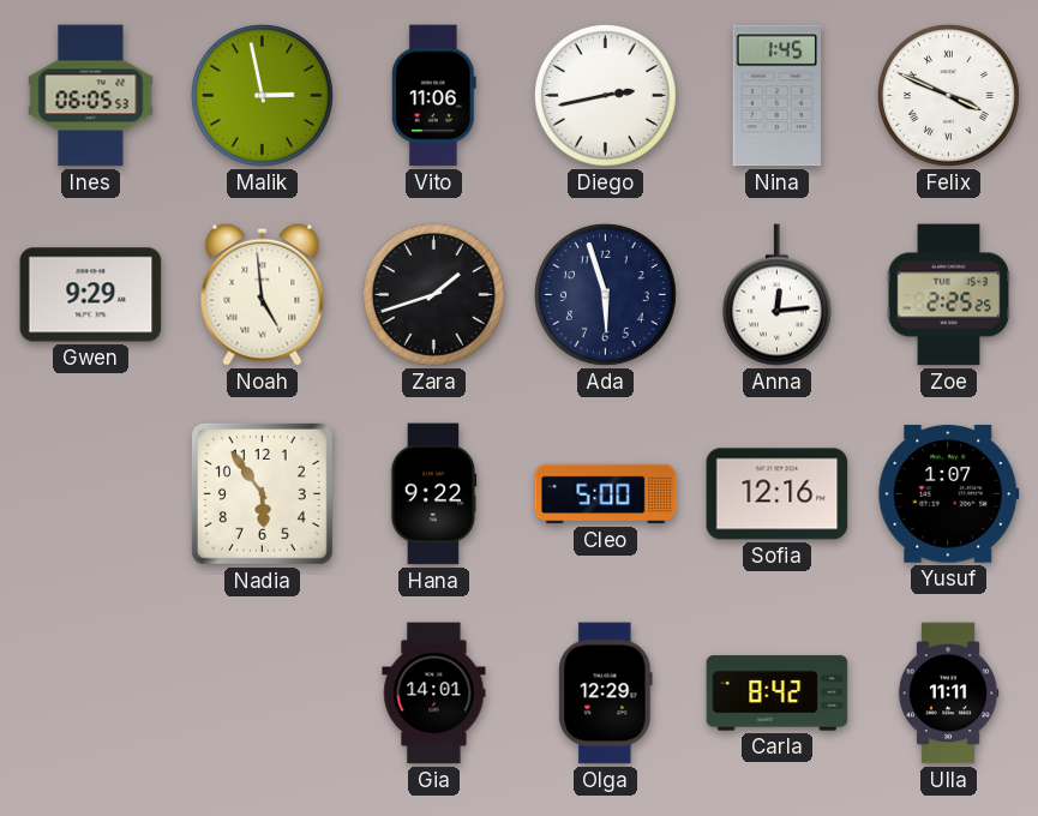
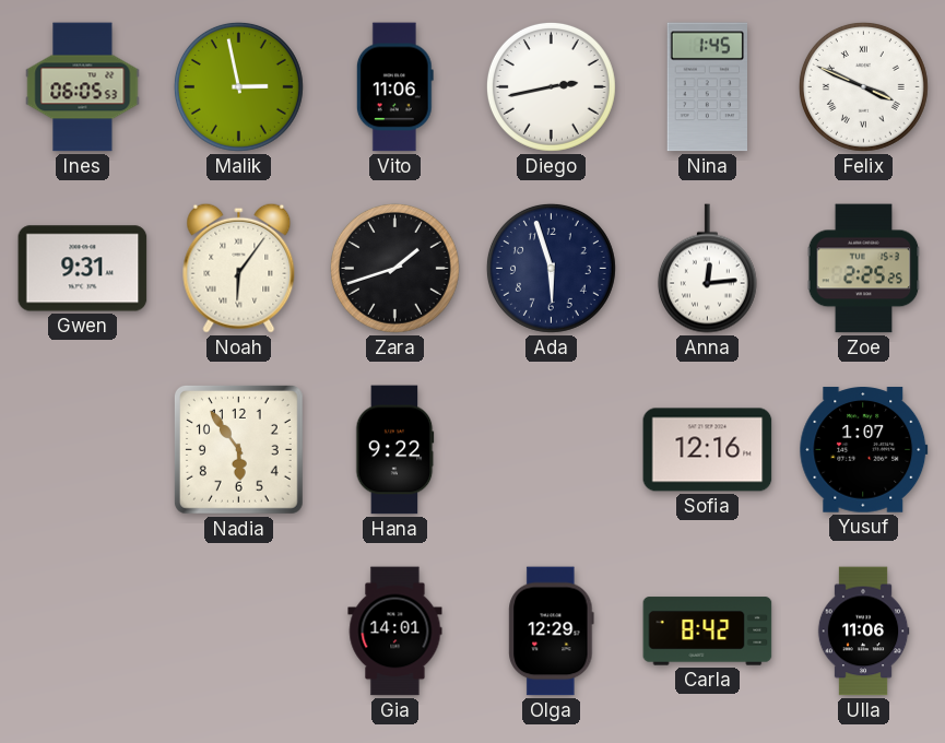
Gwen: 9:29 -> 9:31 (83, 269)
Noah: 4:59 -> 6:06 (239, 268)
Cleo: 5:00 -> none (606, 494)
Ulla: 11:11 -> 11:06 (863, 632)
